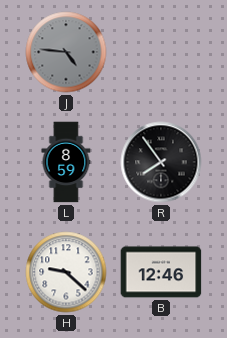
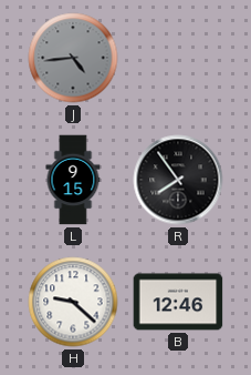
J: 4:46 -> 4:44 (73, 58)
L: 8:59 -> 9:15 (73, 180)
